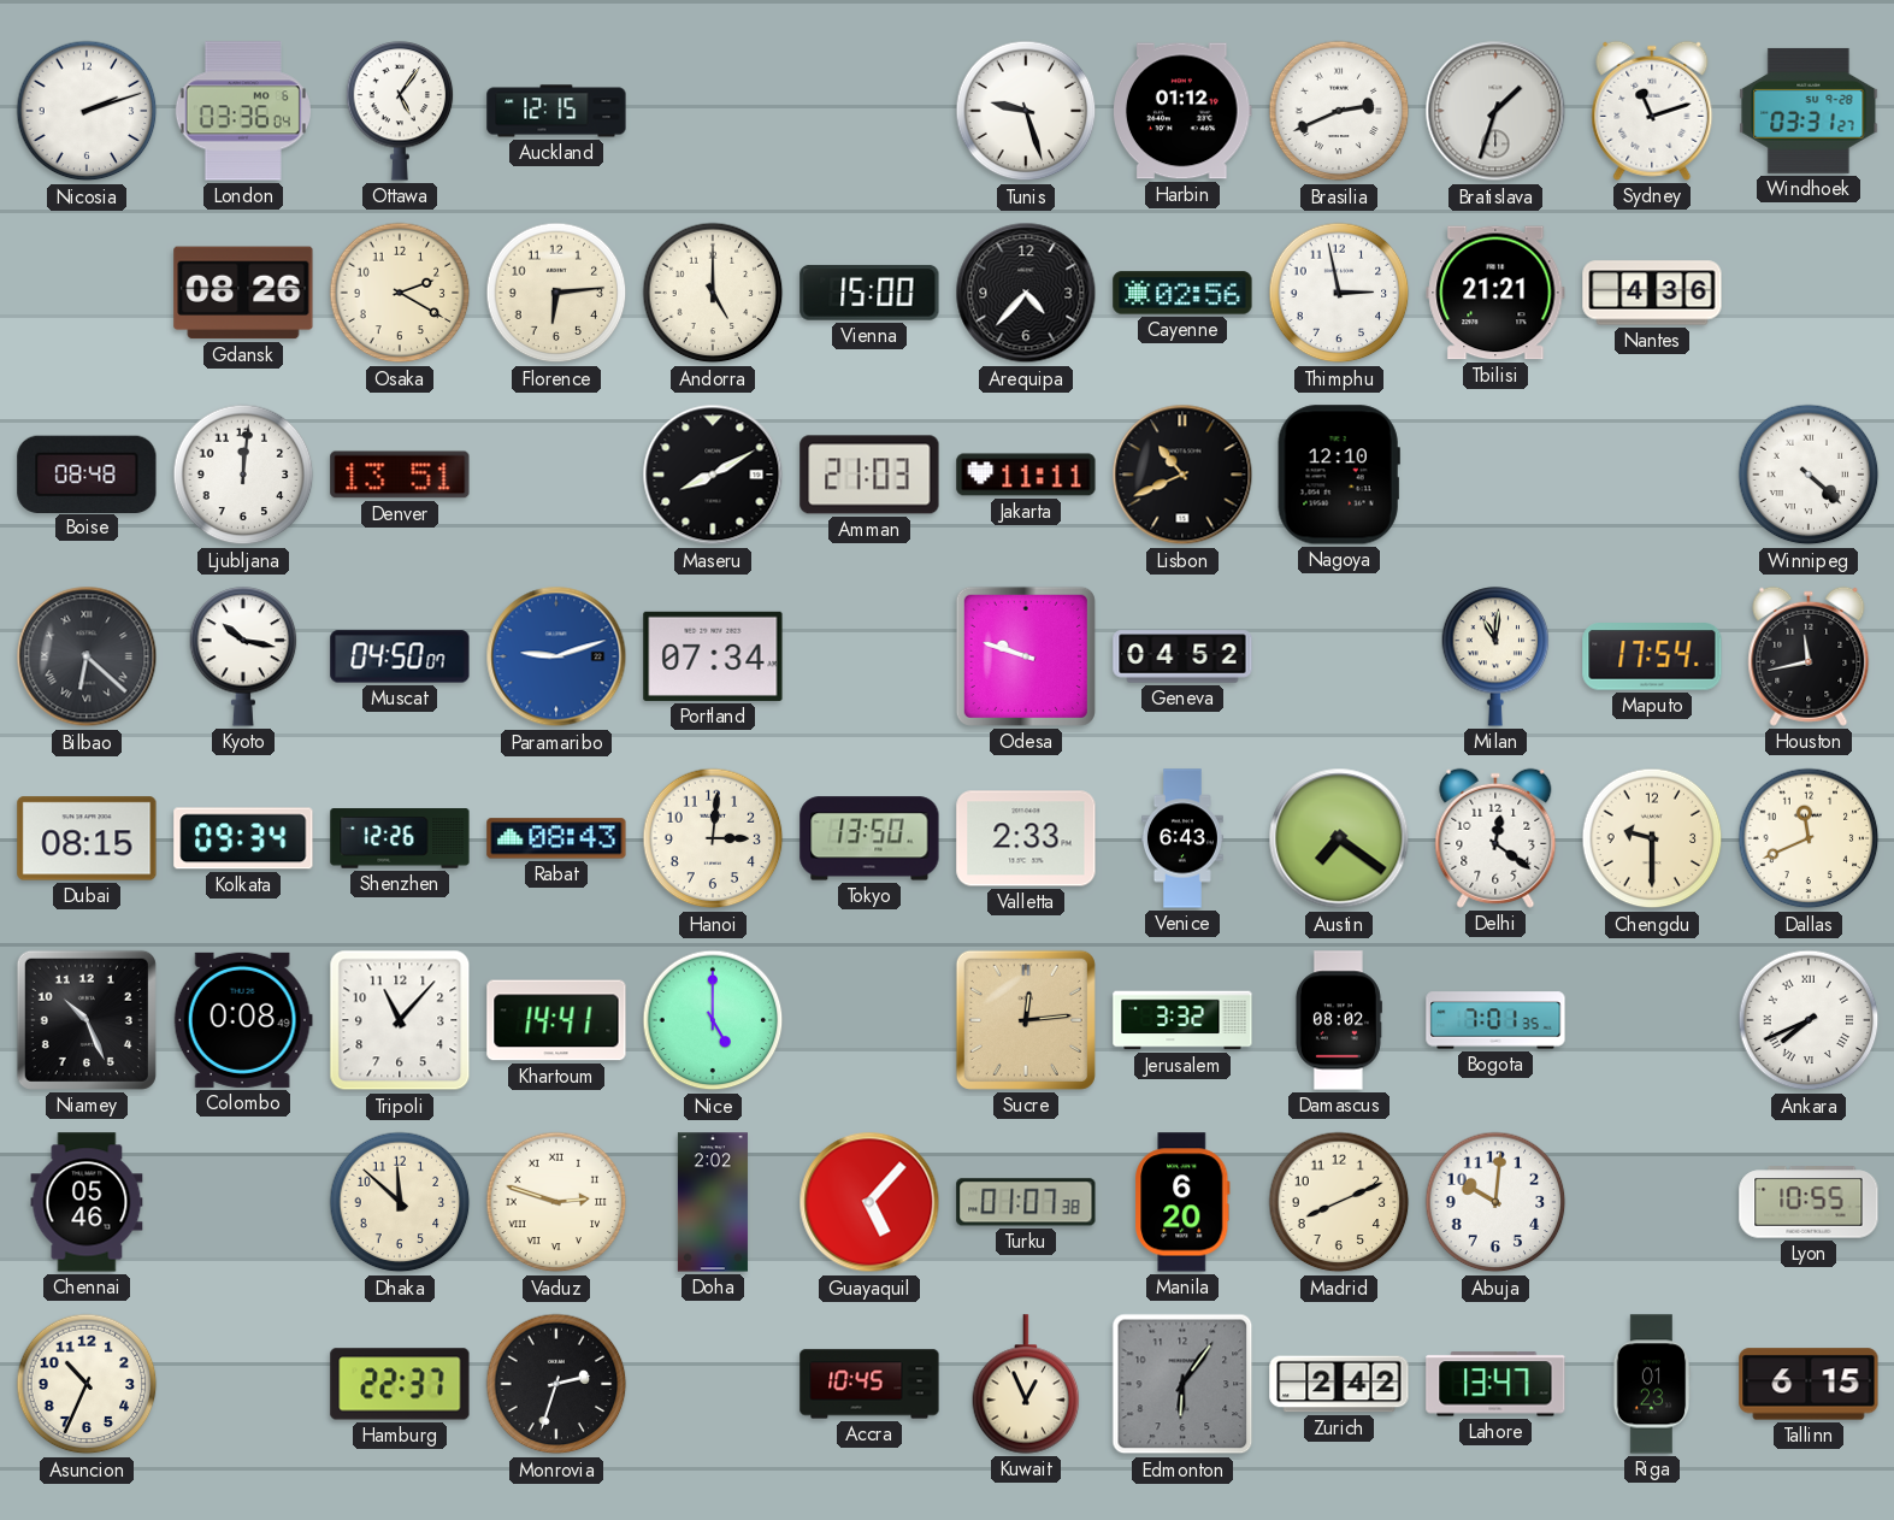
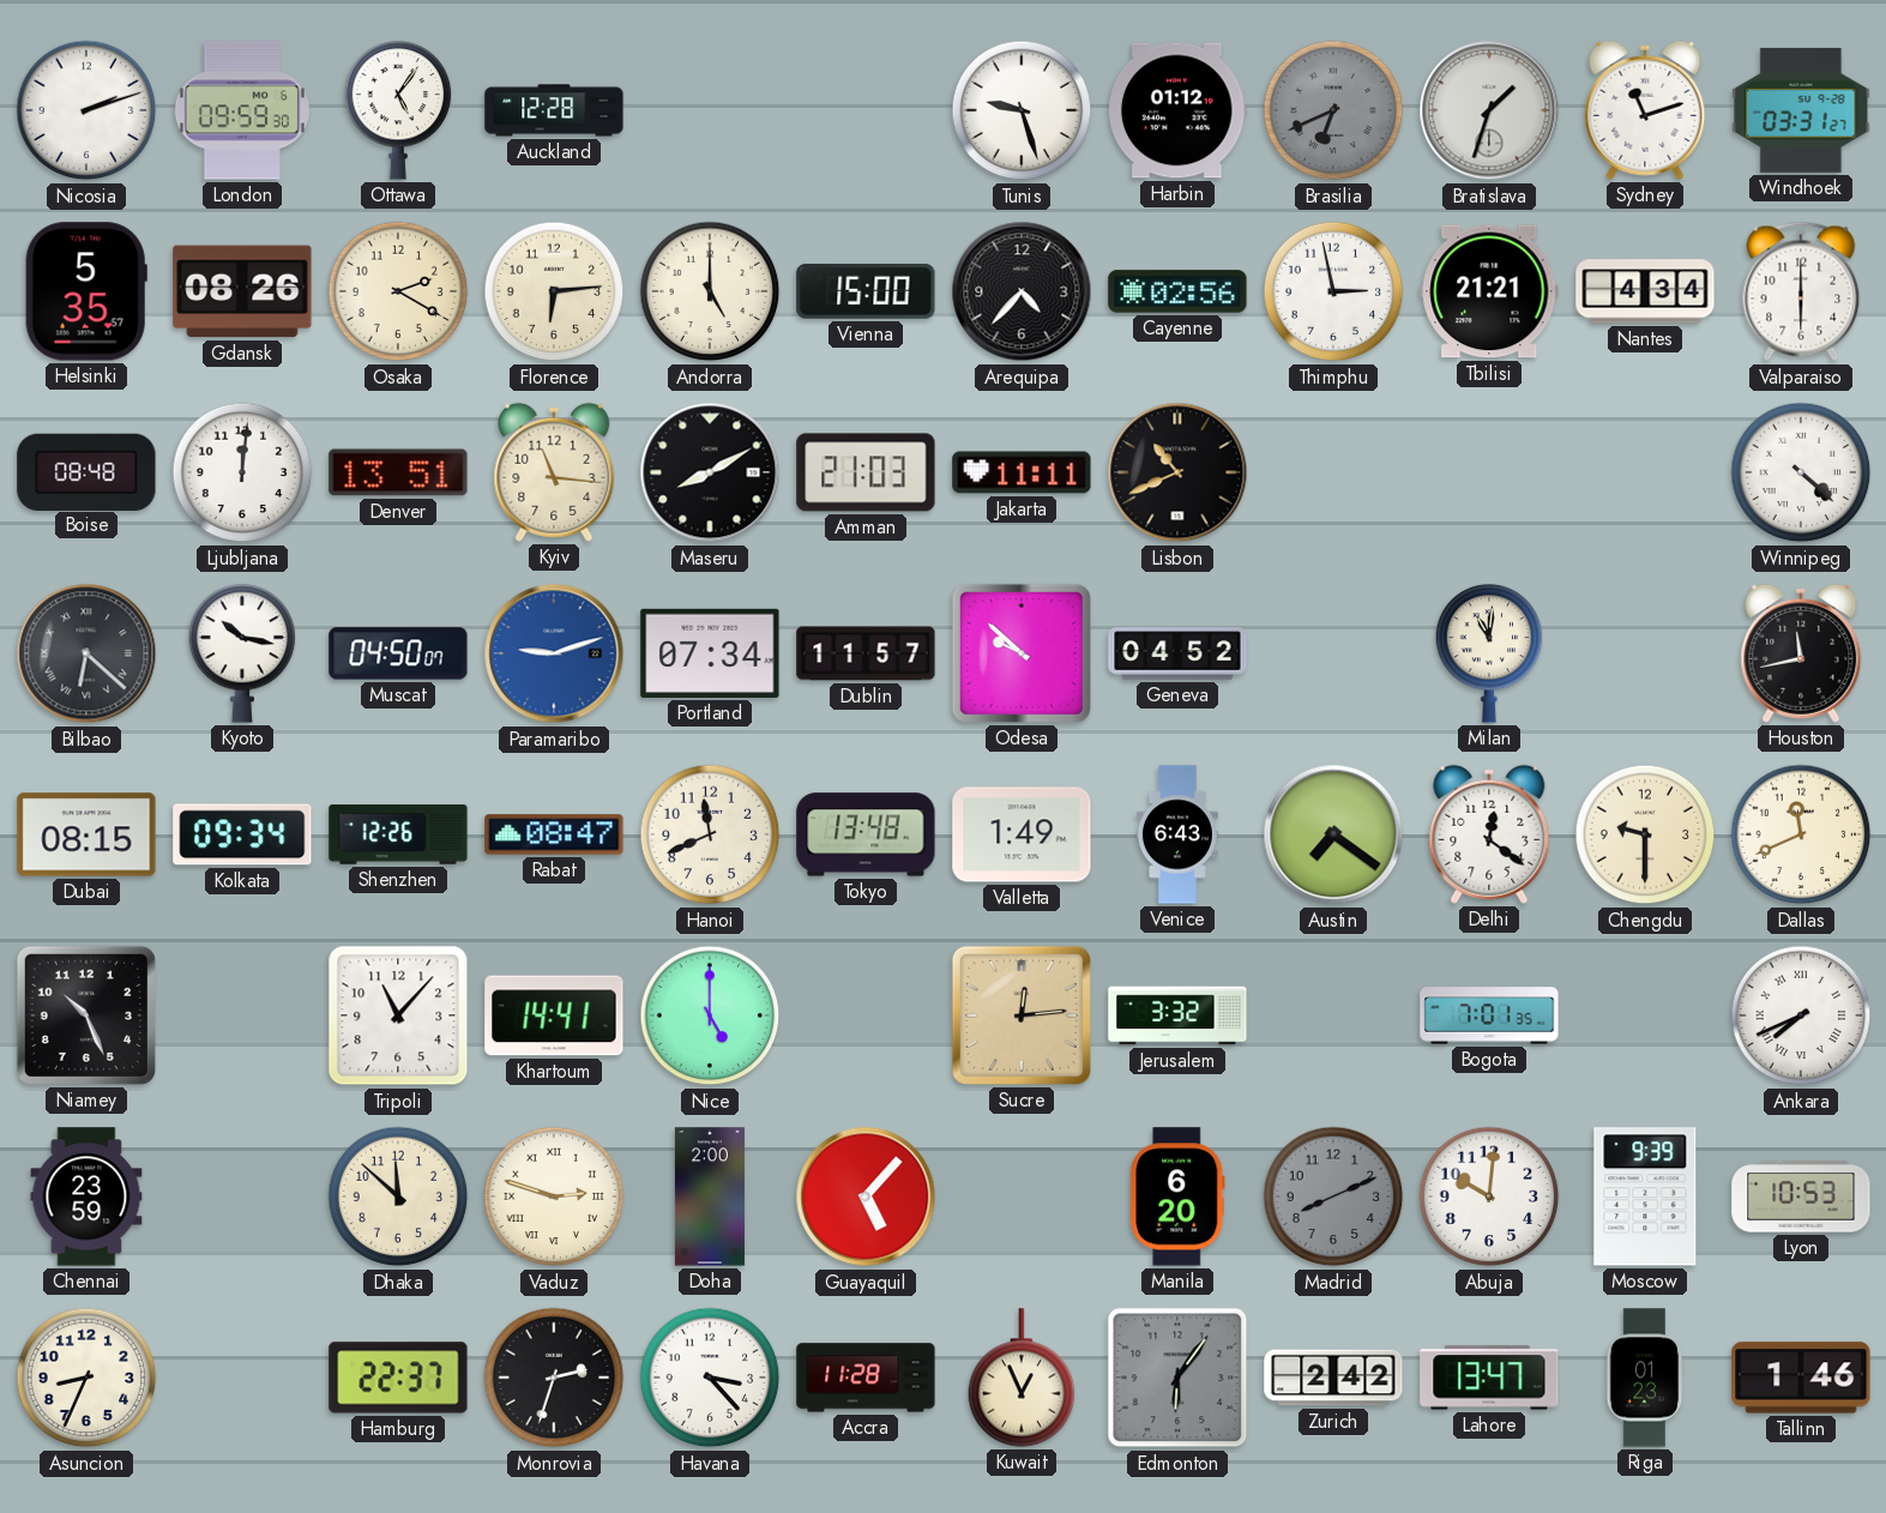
London: 03:36 -> 09:59 (242, 110)
Auckland: 12:15 -> 12:28 (554, 110)
Brasilia: 2:41 -> 6:41 (1333, 110)
Brasilia dial: white -> grey (1333, 110)
Helsinki: none -> 5:35 (86, 291)
Nantes: 4:36 -> 4:34 (1645, 291)
Valparaiso: none -> 6:00 (1801, 291)
Kyiv: none -> 11:16 (554, 472)
Nagoya: 12:10 -> none (1339, 475)
Dublin: none -> 11:57 (866, 653)
Odesa: 9:48 -> 9:52 (1022, 653)
Maputo: 17:54 -> none (1652, 656)
Rabat: 08:43 -> 08:47 (554, 834)
Hanoi: 3:01 -> 11:41 (710, 834)
Tokyo: 13:50 -> 13:48 (866, 834)
Valletta: 2:33 -> 1:49 (1022, 834)
Colombo: 0:08 -> none (243, 1020)
Damascus: 08:02 -> none (1338, 1020)
Chennai: 05:46 -> 23:59 (86, 1196)
Doha: 2:02 -> 2:00 (710, 1196)
Turku: 01:07 -> none (1026, 1202)
Madrid dial: cream -> grey (1333, 1196)
Moscow: none -> 9:39 (1645, 1196)
Lyon: 10:55 -> 10:53 (1801, 1196)
Asuncion: 10:34 -> 8:34 (86, 1378)
Havana: none -> 3:23 (710, 1378)
Accra: 10:45 -> 11:28 (866, 1378)
Tallinn: 6:15 -> 1:46 (1801, 1378)
